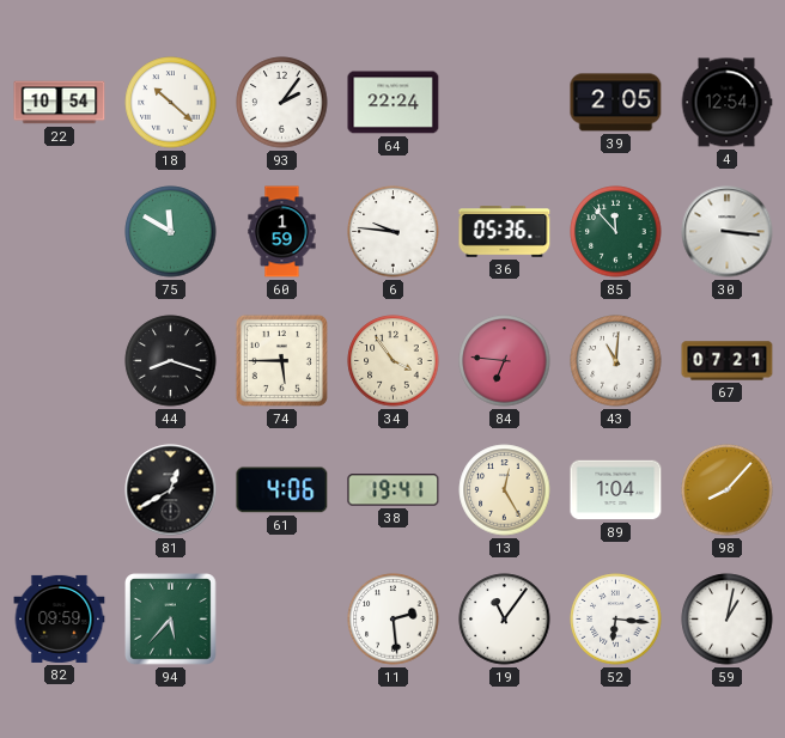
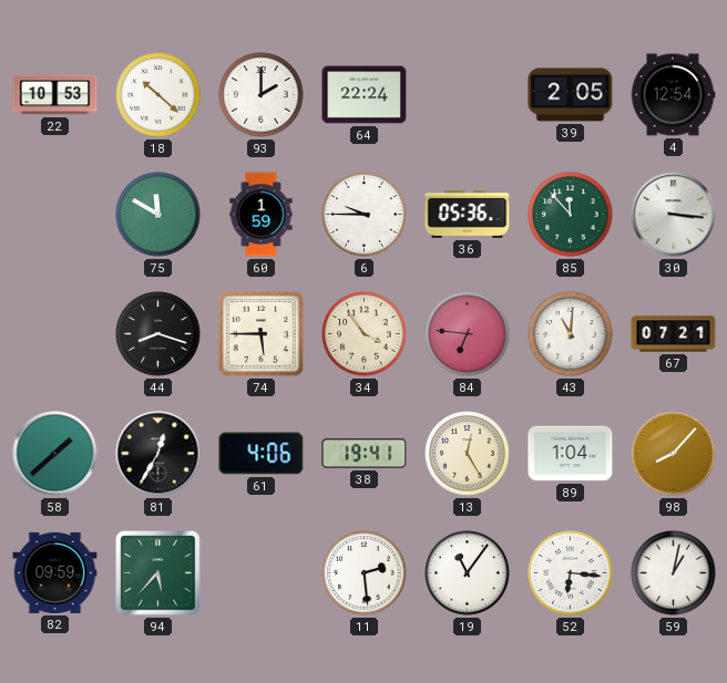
22: 10:54 -> 10:53 (55, 95)
93: 2:06 -> 2:00 (262, 95)
6: 9:46 -> 9:45 (365, 215)
58: none -> 1:38 (55, 454)
81: 12:40 -> 12:35 (158, 454)
